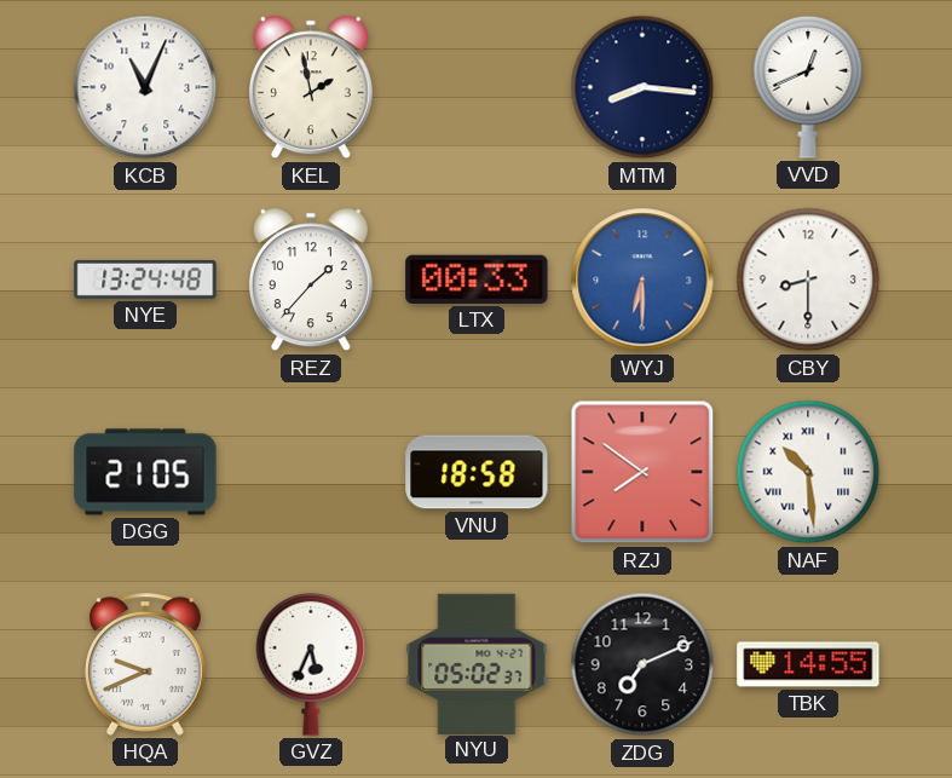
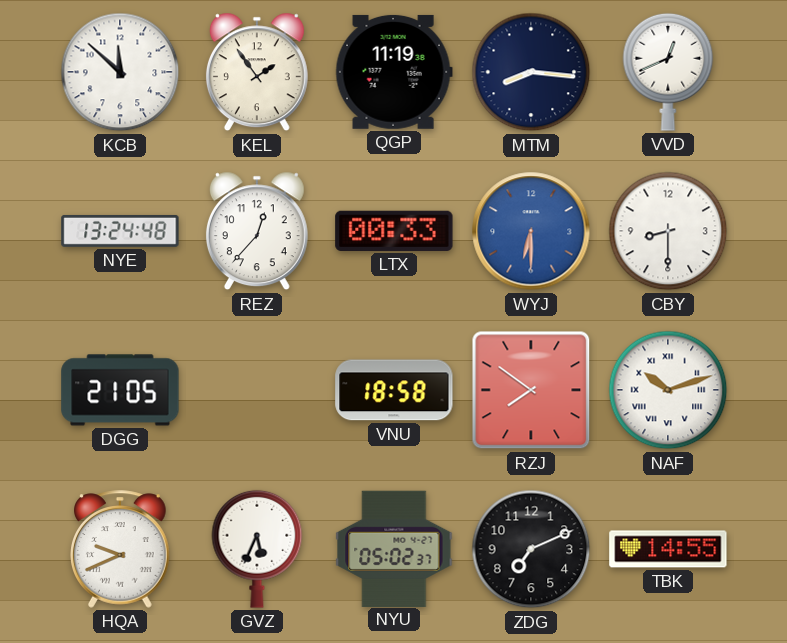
KCB: 11:04 -> 11:52 (120, 72)
KEL: 1:58 -> 1:54 (257, 72)
QGP: none -> 11:19 (394, 72)
REZ: 1:37 -> 12:37 (257, 231)
NAF: 10:29 -> 10:12 (668, 390)
